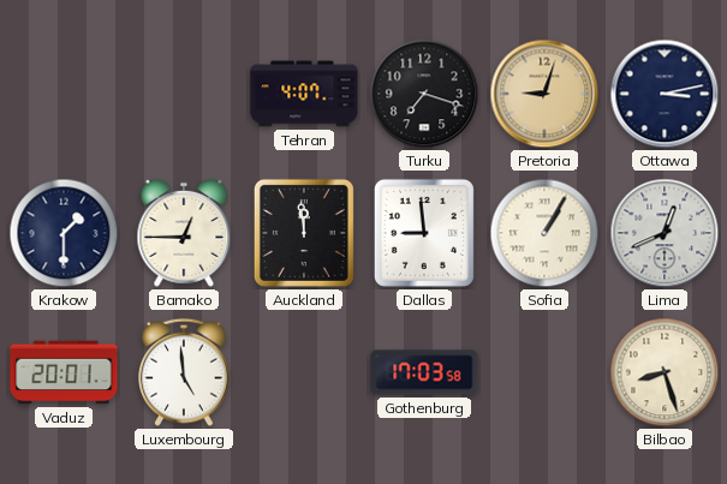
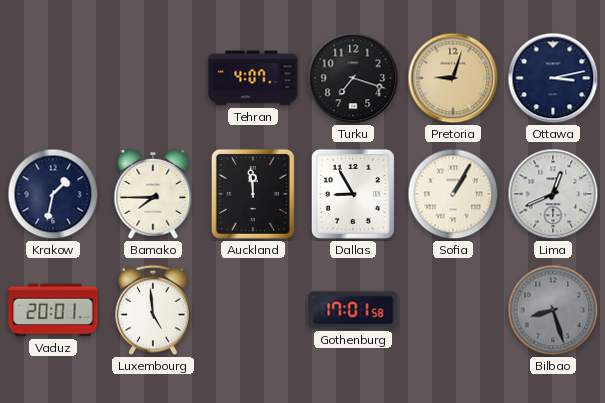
Krakow: 1:30 -> 1:32 (53, 194)
Bamako: 12:45 -> 7:45 (153, 194)
Dallas: 8:59 -> 8:55 (353, 194)
Gothenburg: 17:03 -> 17:01 (353, 310)
Bilbao dial: cream -> grey (553, 310)
